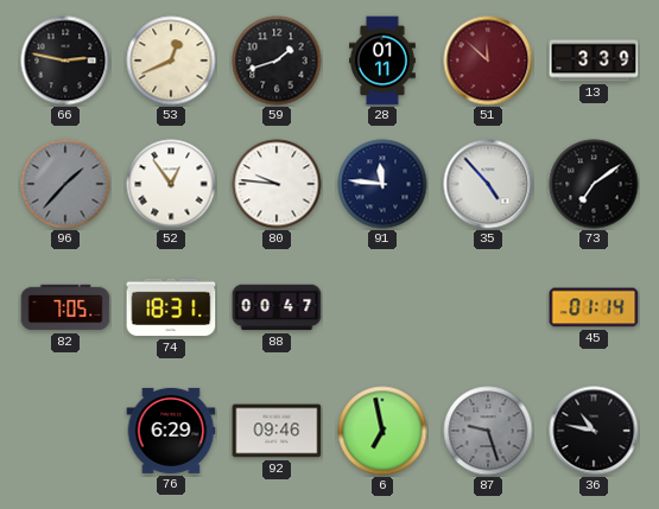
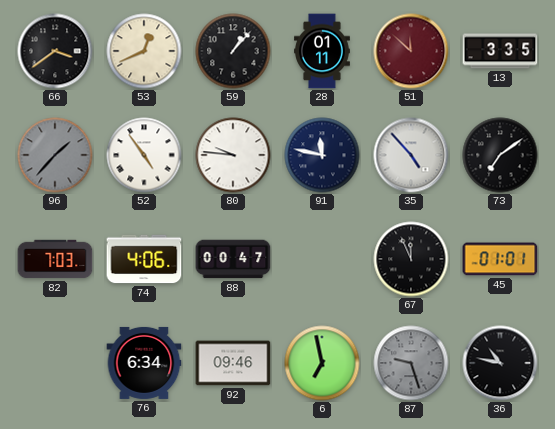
66: 2:47 -> 3:39 (55, 51)
59: 1:42 -> 1:07 (233, 51)
13: 3:39 -> 3:35 (500, 51)
52: 12:54 -> 4:54 (144, 155)
91: 11:46 -> 11:47 (322, 155)
82: 7:05 -> 7:03 (55, 259)
74: 18:31 -> 4:06 (144, 259)
67: none -> 11:56 (411, 259)
45: 01:14 -> 01:01 (500, 259)
76: 6:29 -> 6:34 (144, 363)
